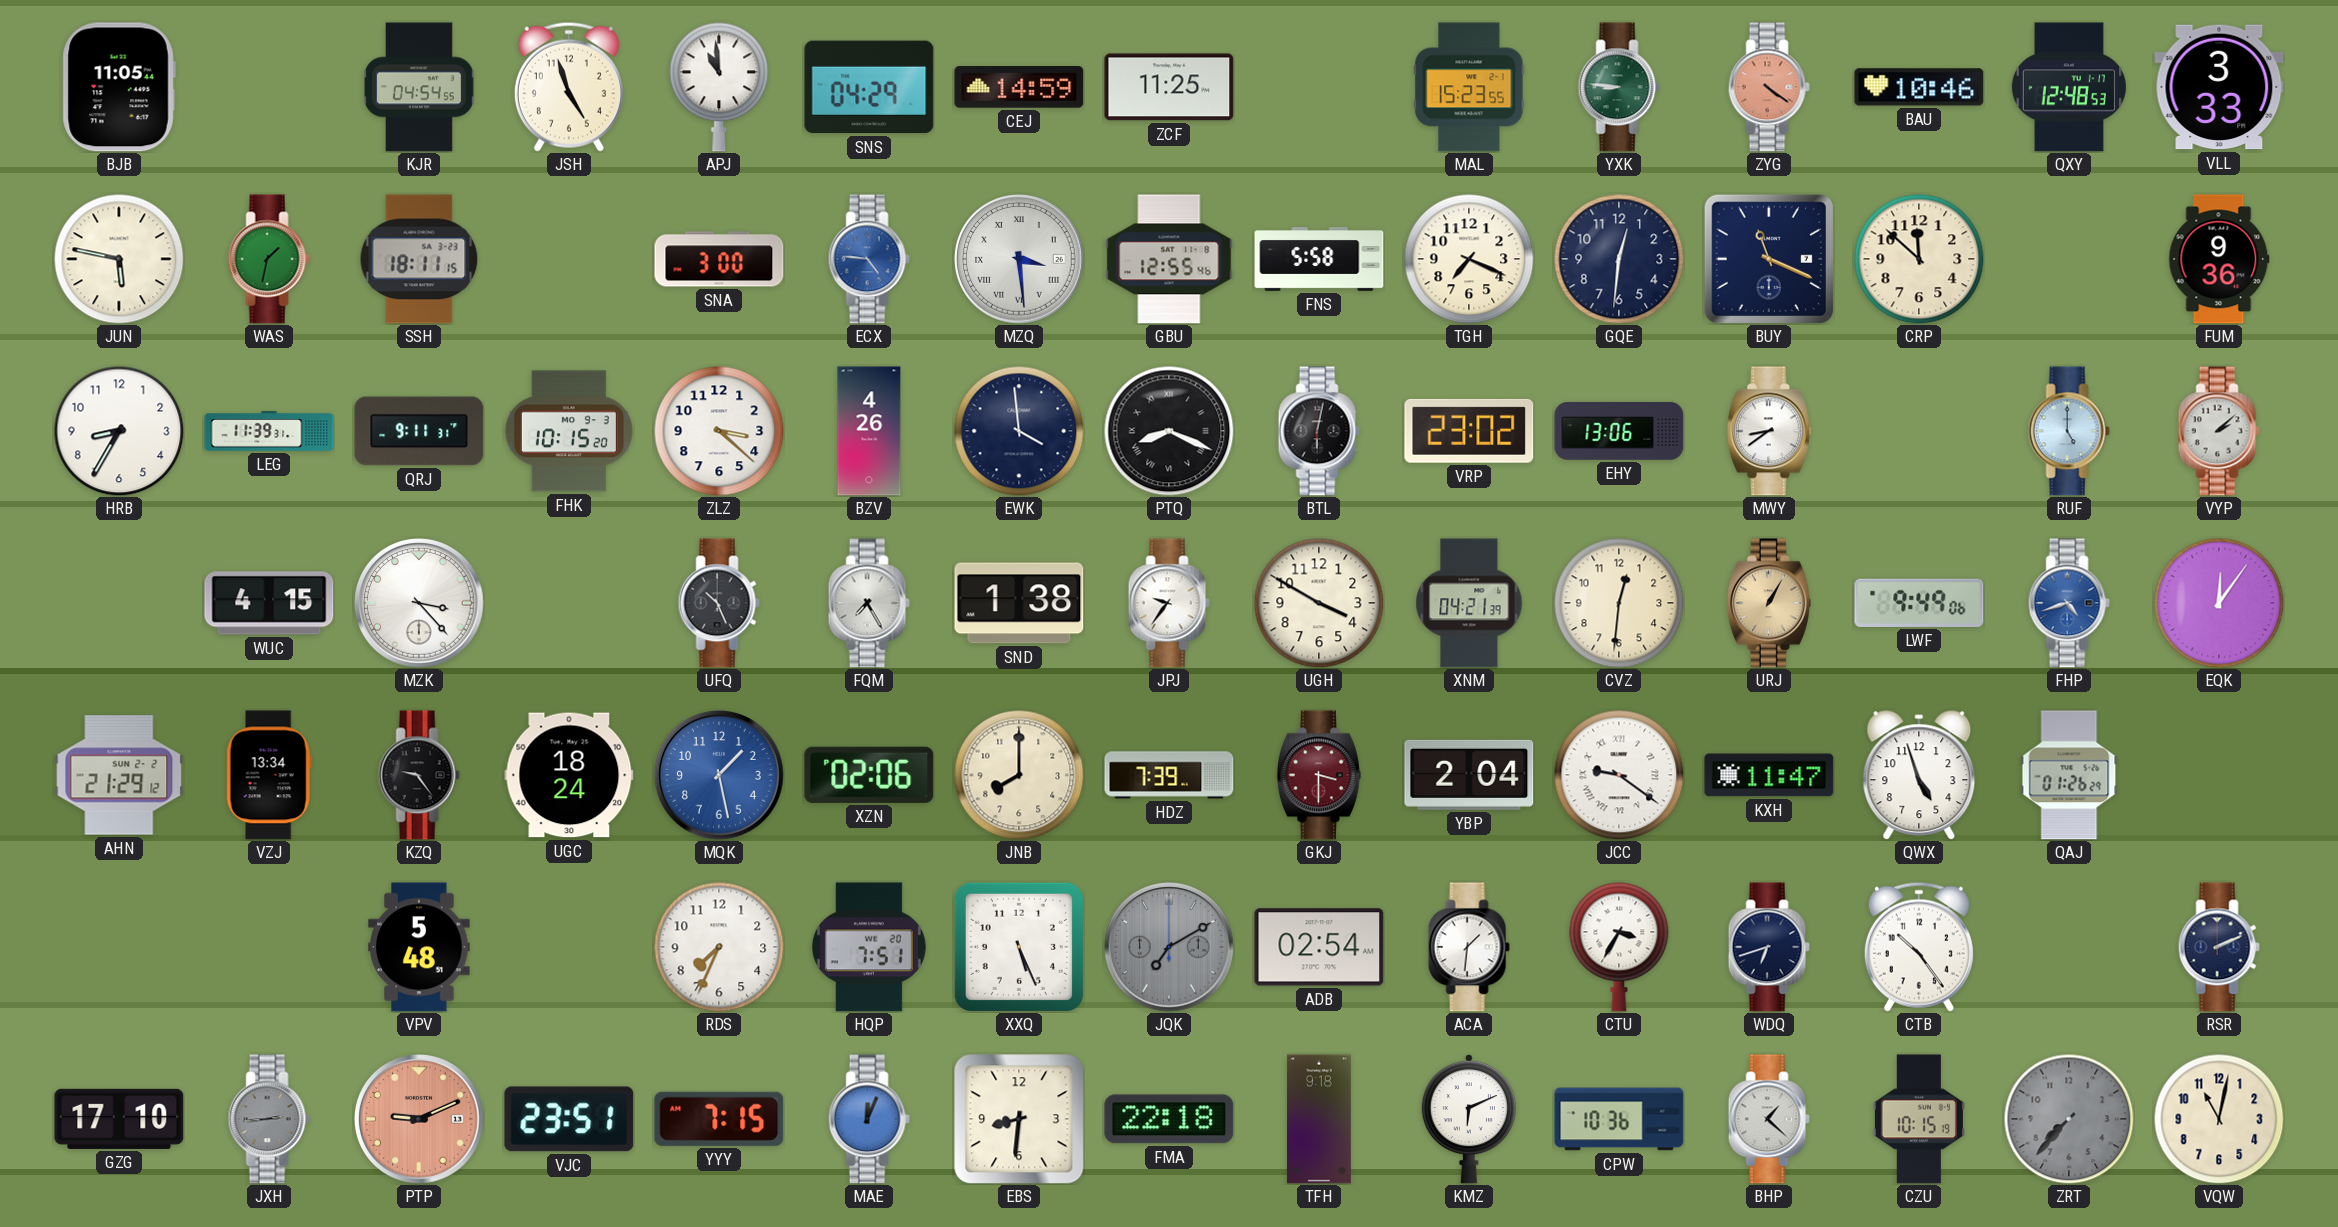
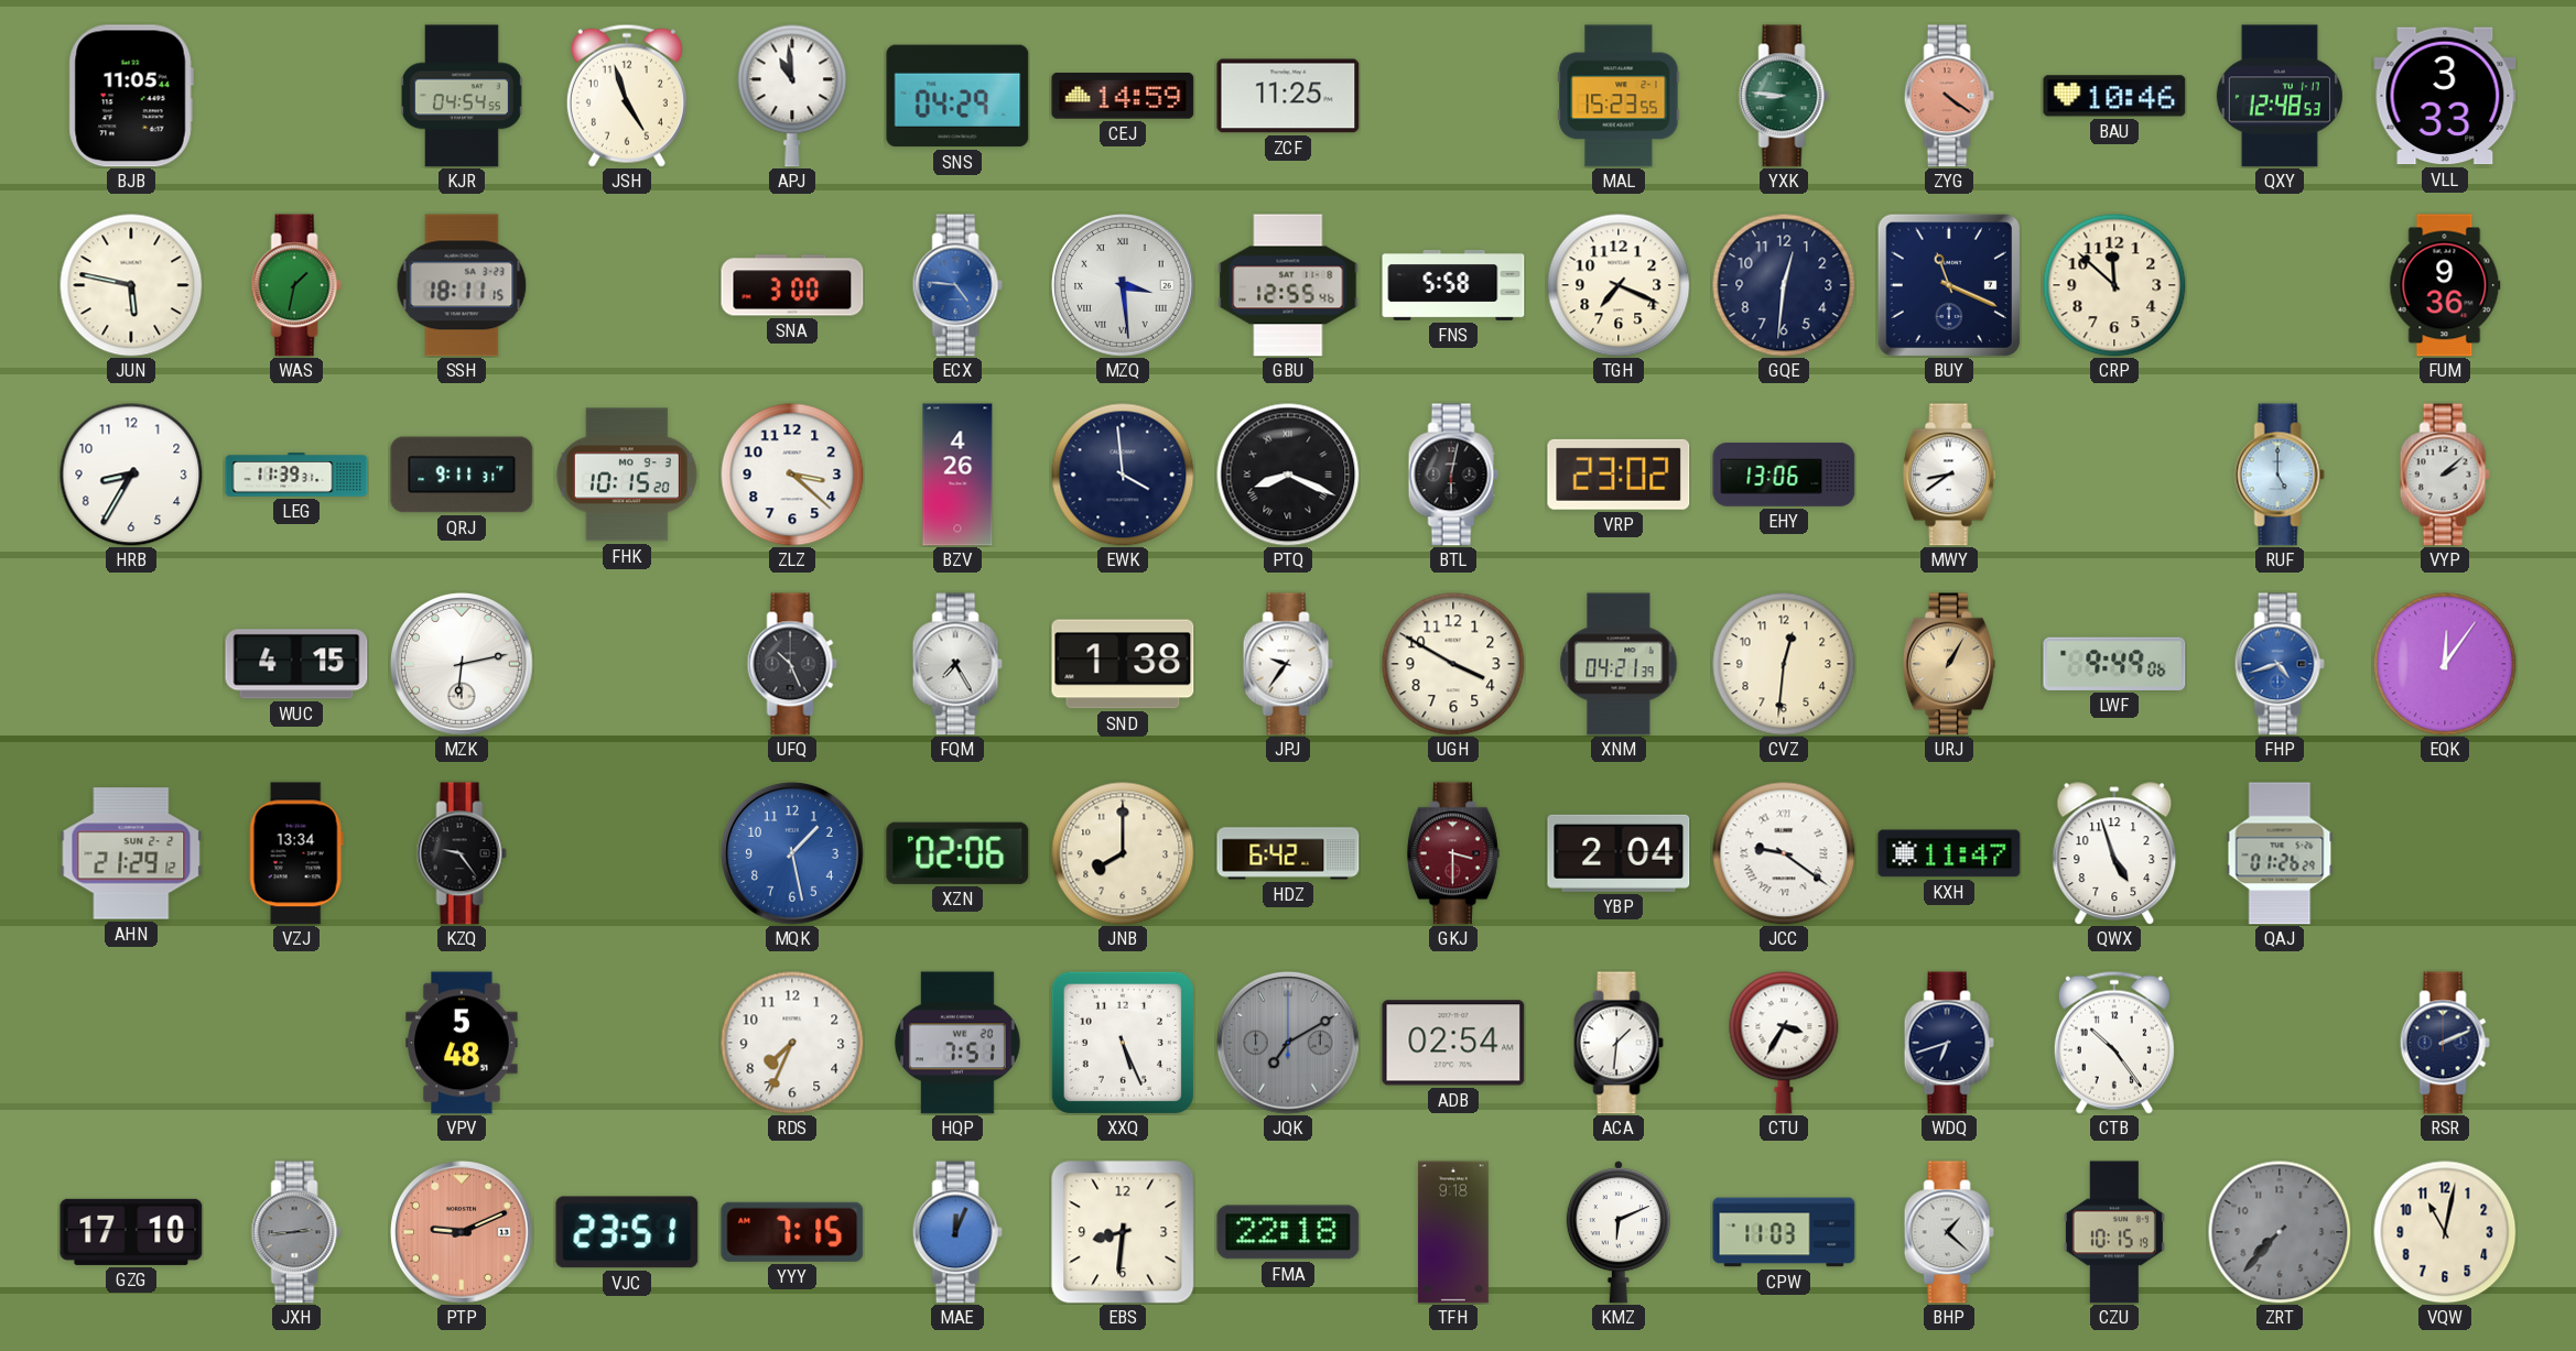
MZK: 3:23 -> 6:13 (463, 665)
UGC: 18:24 -> none (569, 775)
HDZ: 7:39 -> 6:42 (1288, 853)
CPW: 10:36 -> 11:03 (1784, 1232)
